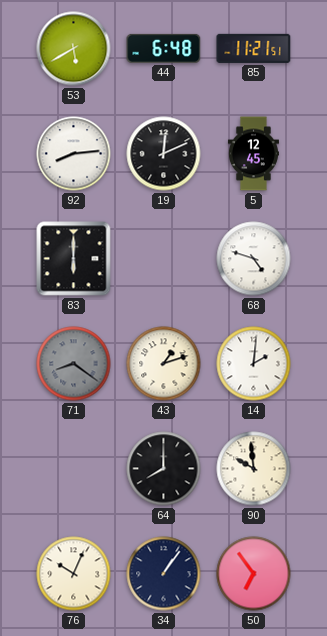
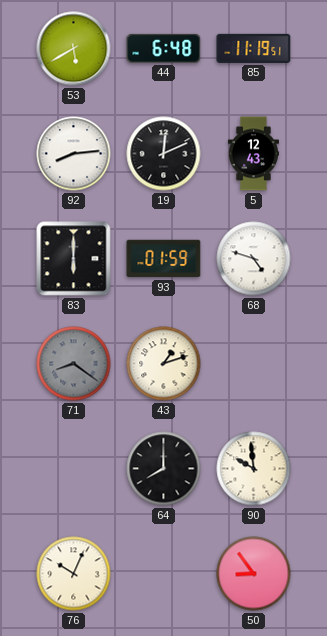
85: 11:21 -> 11:19 (254, 48)
5: 12:45 -> 12:43 (253, 154)
93: none -> 01:59 (164, 259)
14: 2:01 -> none (254, 364)
34: 1:06 -> none (164, 574)
50: 6:54 -> 8:54 (254, 574)
